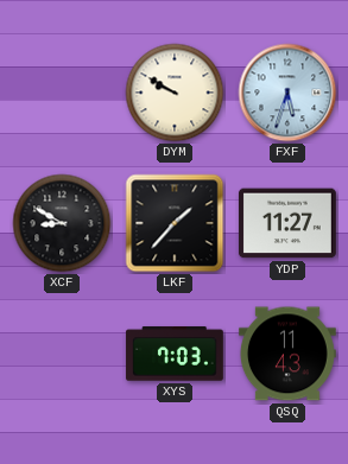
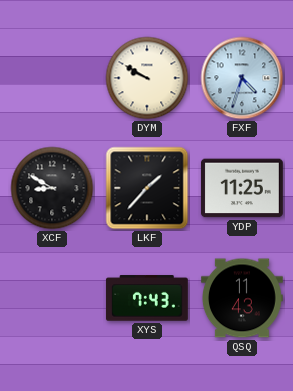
FXF: 5:33 -> 4:33 (242, 78)
YDP: 11:27 -> 11:25 (242, 188)
XYS: 7:03 -> 7:43 (147, 298)
